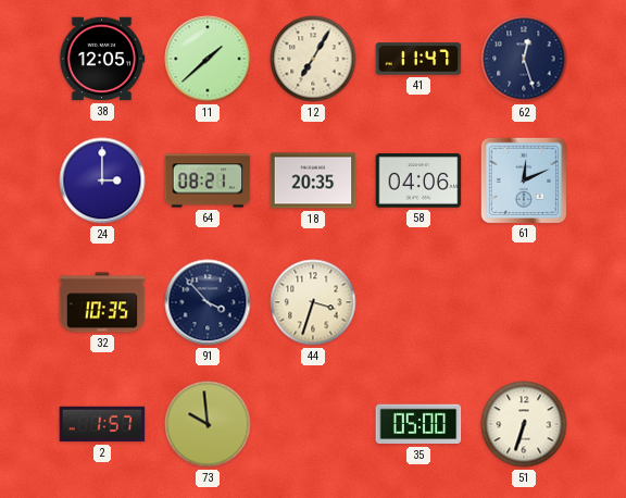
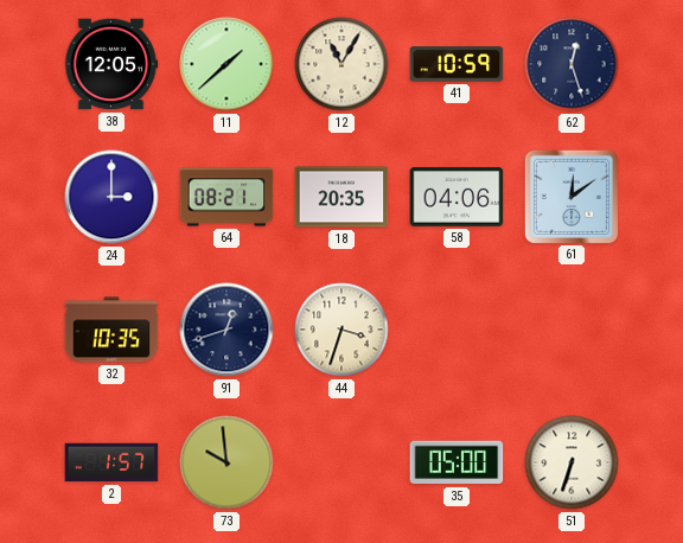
12: 7:05 -> 11:05 (341, 64)
41: 11:47 -> 10:59 (457, 64)
61: 12:11 -> 12:09 (570, 196)
91: 3:53 -> 12:42 (226, 330)
